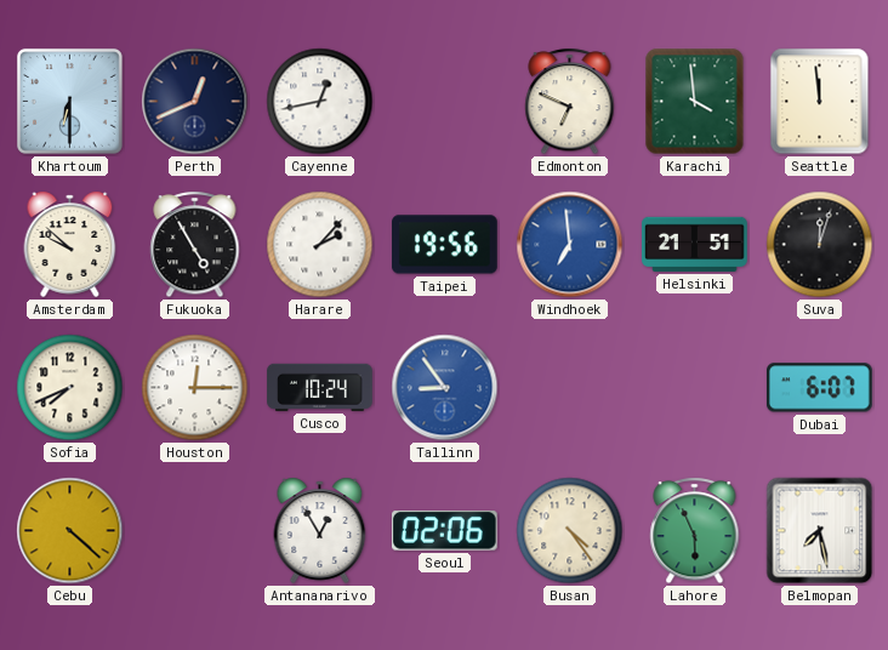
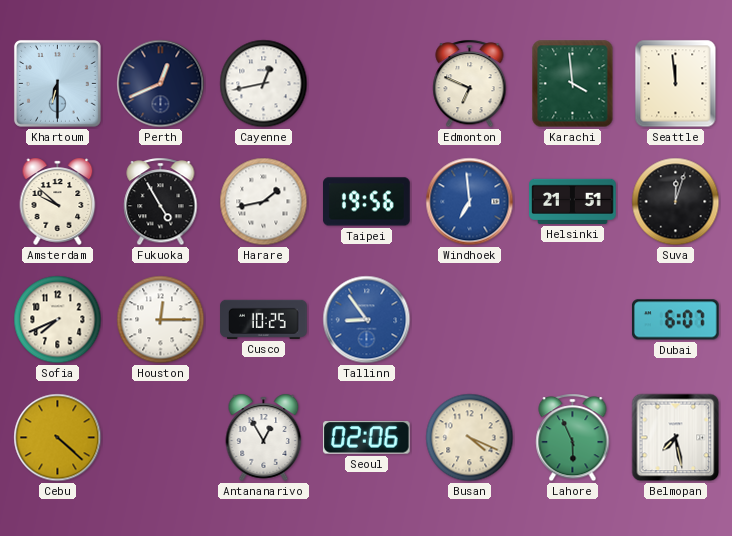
Harare: 2:07 -> 1:43 (264, 202)
Cusco: 10:24 -> 10:25 (264, 319)
Busan: 4:24 -> 4:19 (470, 438)
